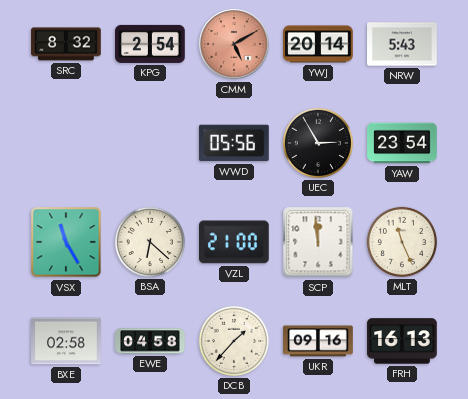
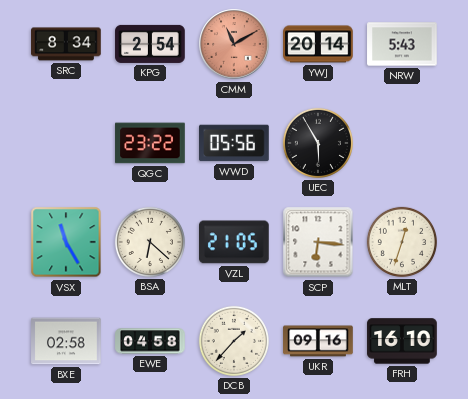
SRC: 8:32 -> 8:34 (66, 44)
CMM: 5:10 -> 11:10 (234, 44)
QGC: none -> 23:22 (150, 143)
UEC: 2:55 -> 5:55 (318, 143)
YAW: 23:54 -> none (402, 143)
VZL: 21:00 -> 21:05 (235, 242)
SCP: 11:59 -> 6:16 (318, 242)
MLT: 11:26 -> 12:33 (402, 242)
FRH: 16:13 -> 16:10 (402, 341)
